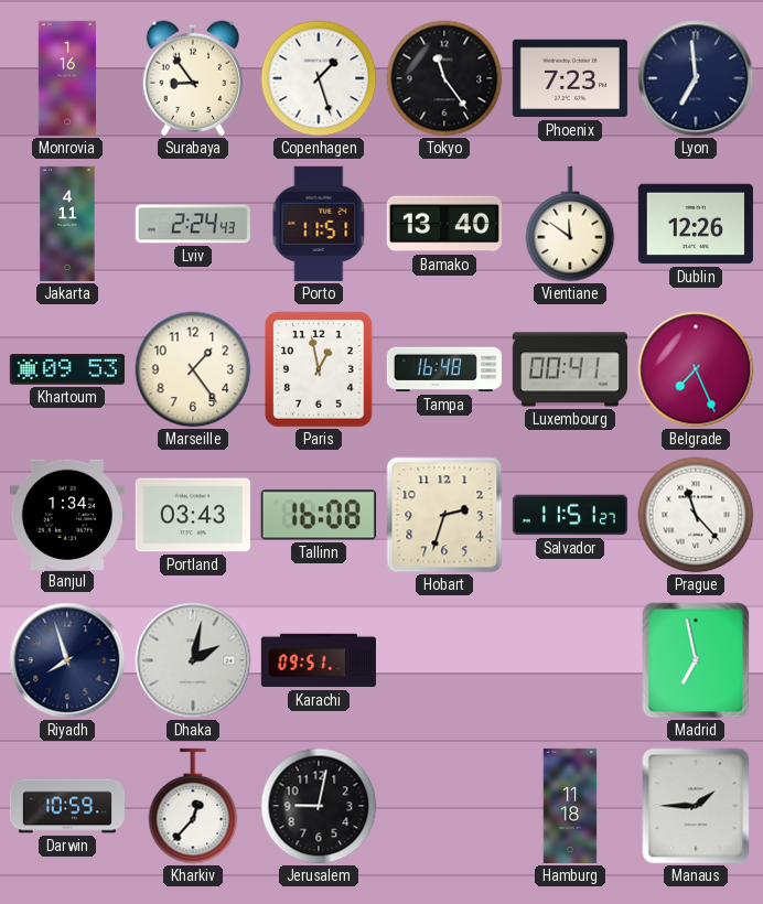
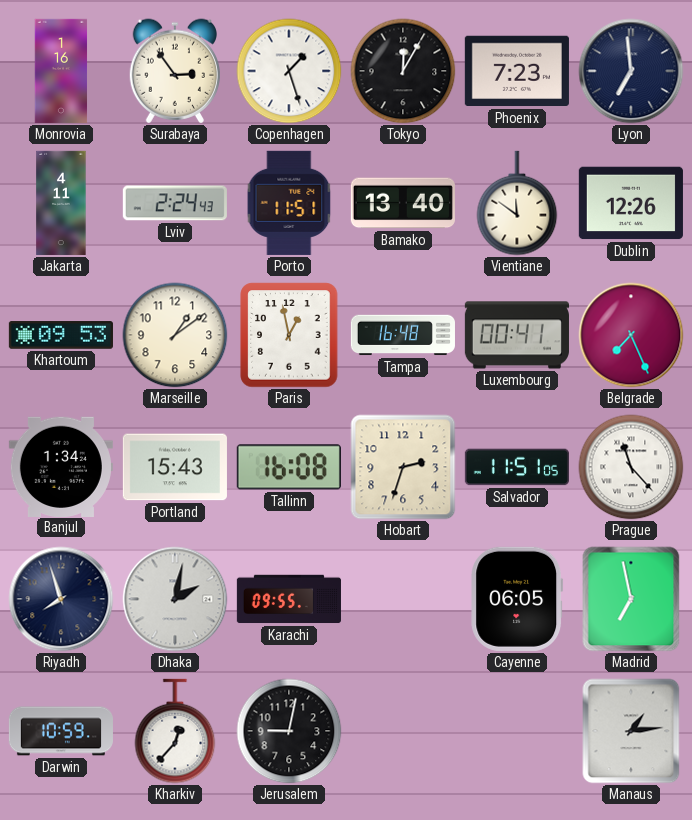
Surabaya: 8:54 -> 2:54 (175, 71)
Tokyo: 11:24 -> 12:05 (403, 71)
Marseille: 1:24 -> 1:09 (175, 335)
Portland: 03:43 -> 15:43 (175, 467)
Salvador: 11:51:27 -> 11:51:05 (517, 467)
Karachi: 09:51 -> 09:55 (289, 599)
Cayenne: none -> 06:05 (517, 599)
Hamburg: 11:18 -> none (570, 806)
Manaus: 1:45 -> 1:14 (631, 731)
